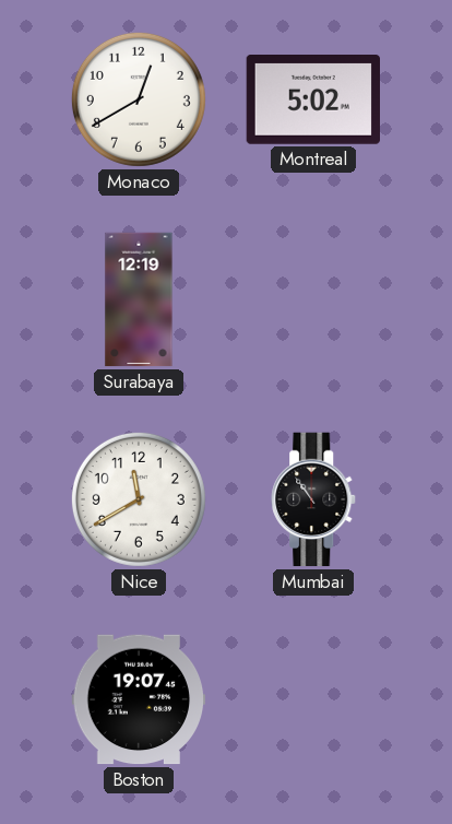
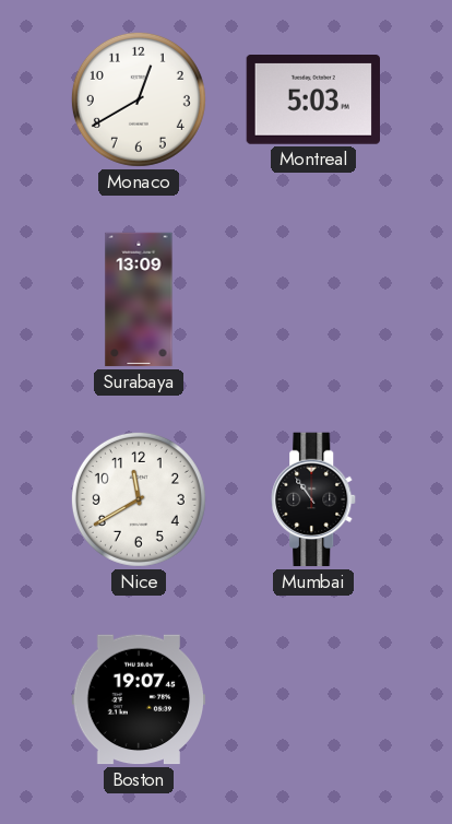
Montreal: 5:02 -> 5:03 (312, 101)
Surabaya: 12:19 -> 13:09 (139, 299)
